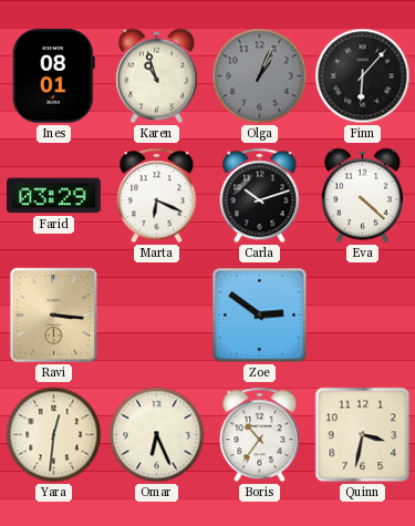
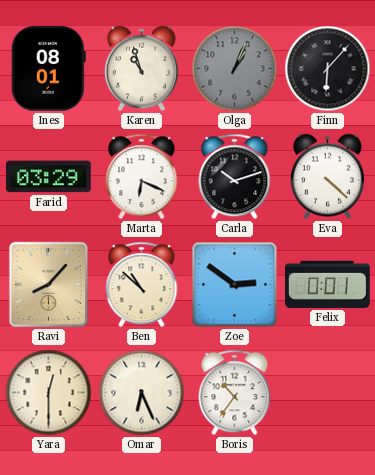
Ravi: 3:16 -> 8:07 (49, 285)
Ben: none -> 10:52 (142, 285)
Felix: none -> 0:01 (328, 284)
Yara: 12:31 -> 12:30 (49, 393)
Quinn: 3:32 -> none (363, 435)
